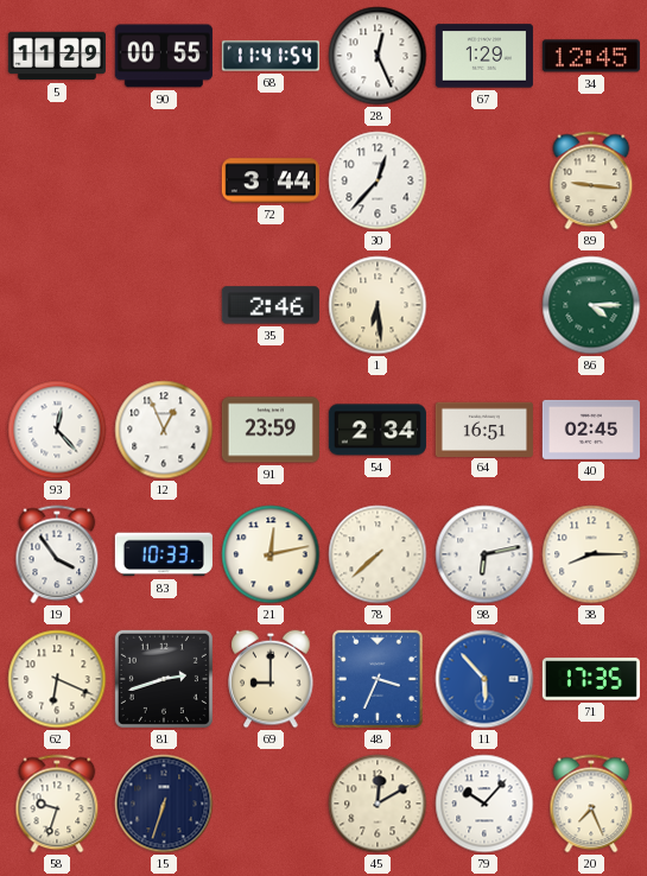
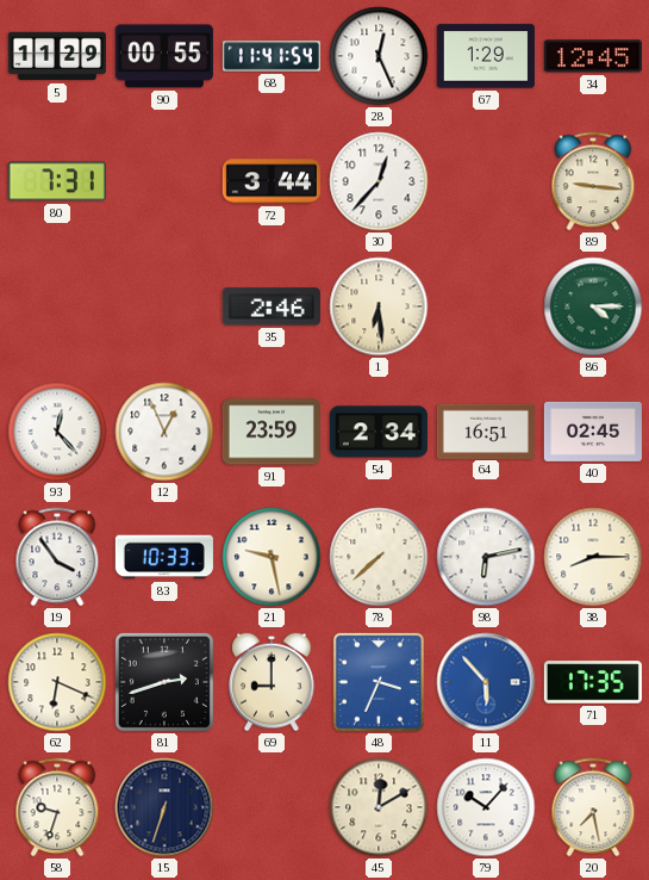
80: none -> 7:31 (57, 181)
21: 12:13 -> 9:28 (272, 557)
20: 7:26 -> 7:28 (593, 807)
